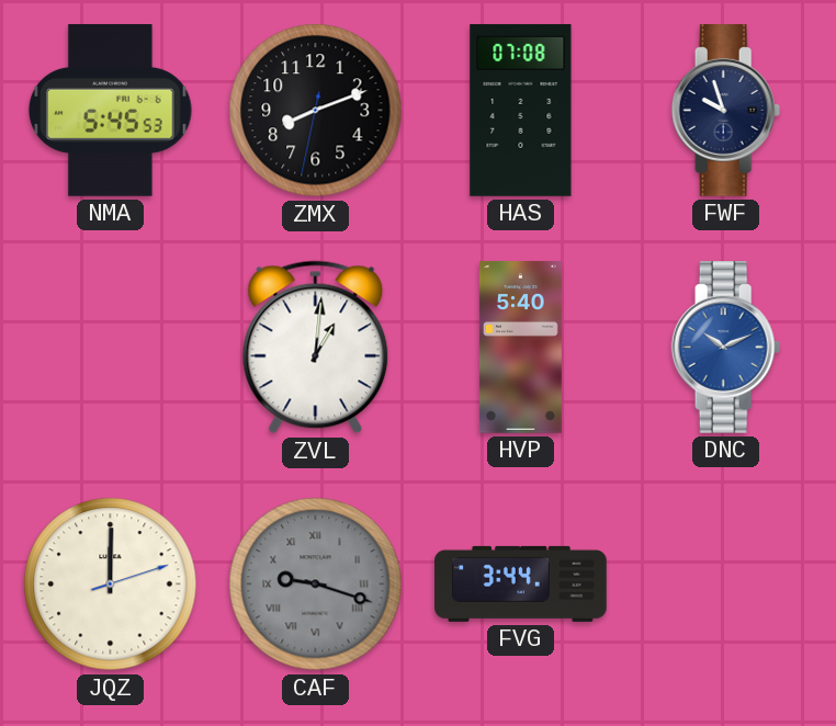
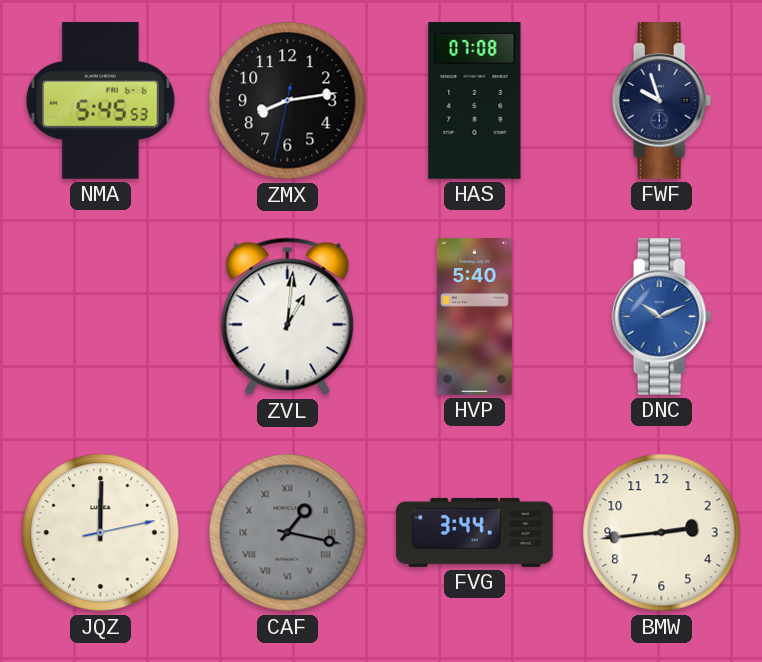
ZMX: 8:11 -> 8:13 (288, 101)
JQZ: 12:00:12 -> 12:00:13 (101, 533)
CAF: 9:18 -> 1:17 (288, 533)
BMW: none -> 2:44 (662, 533)
